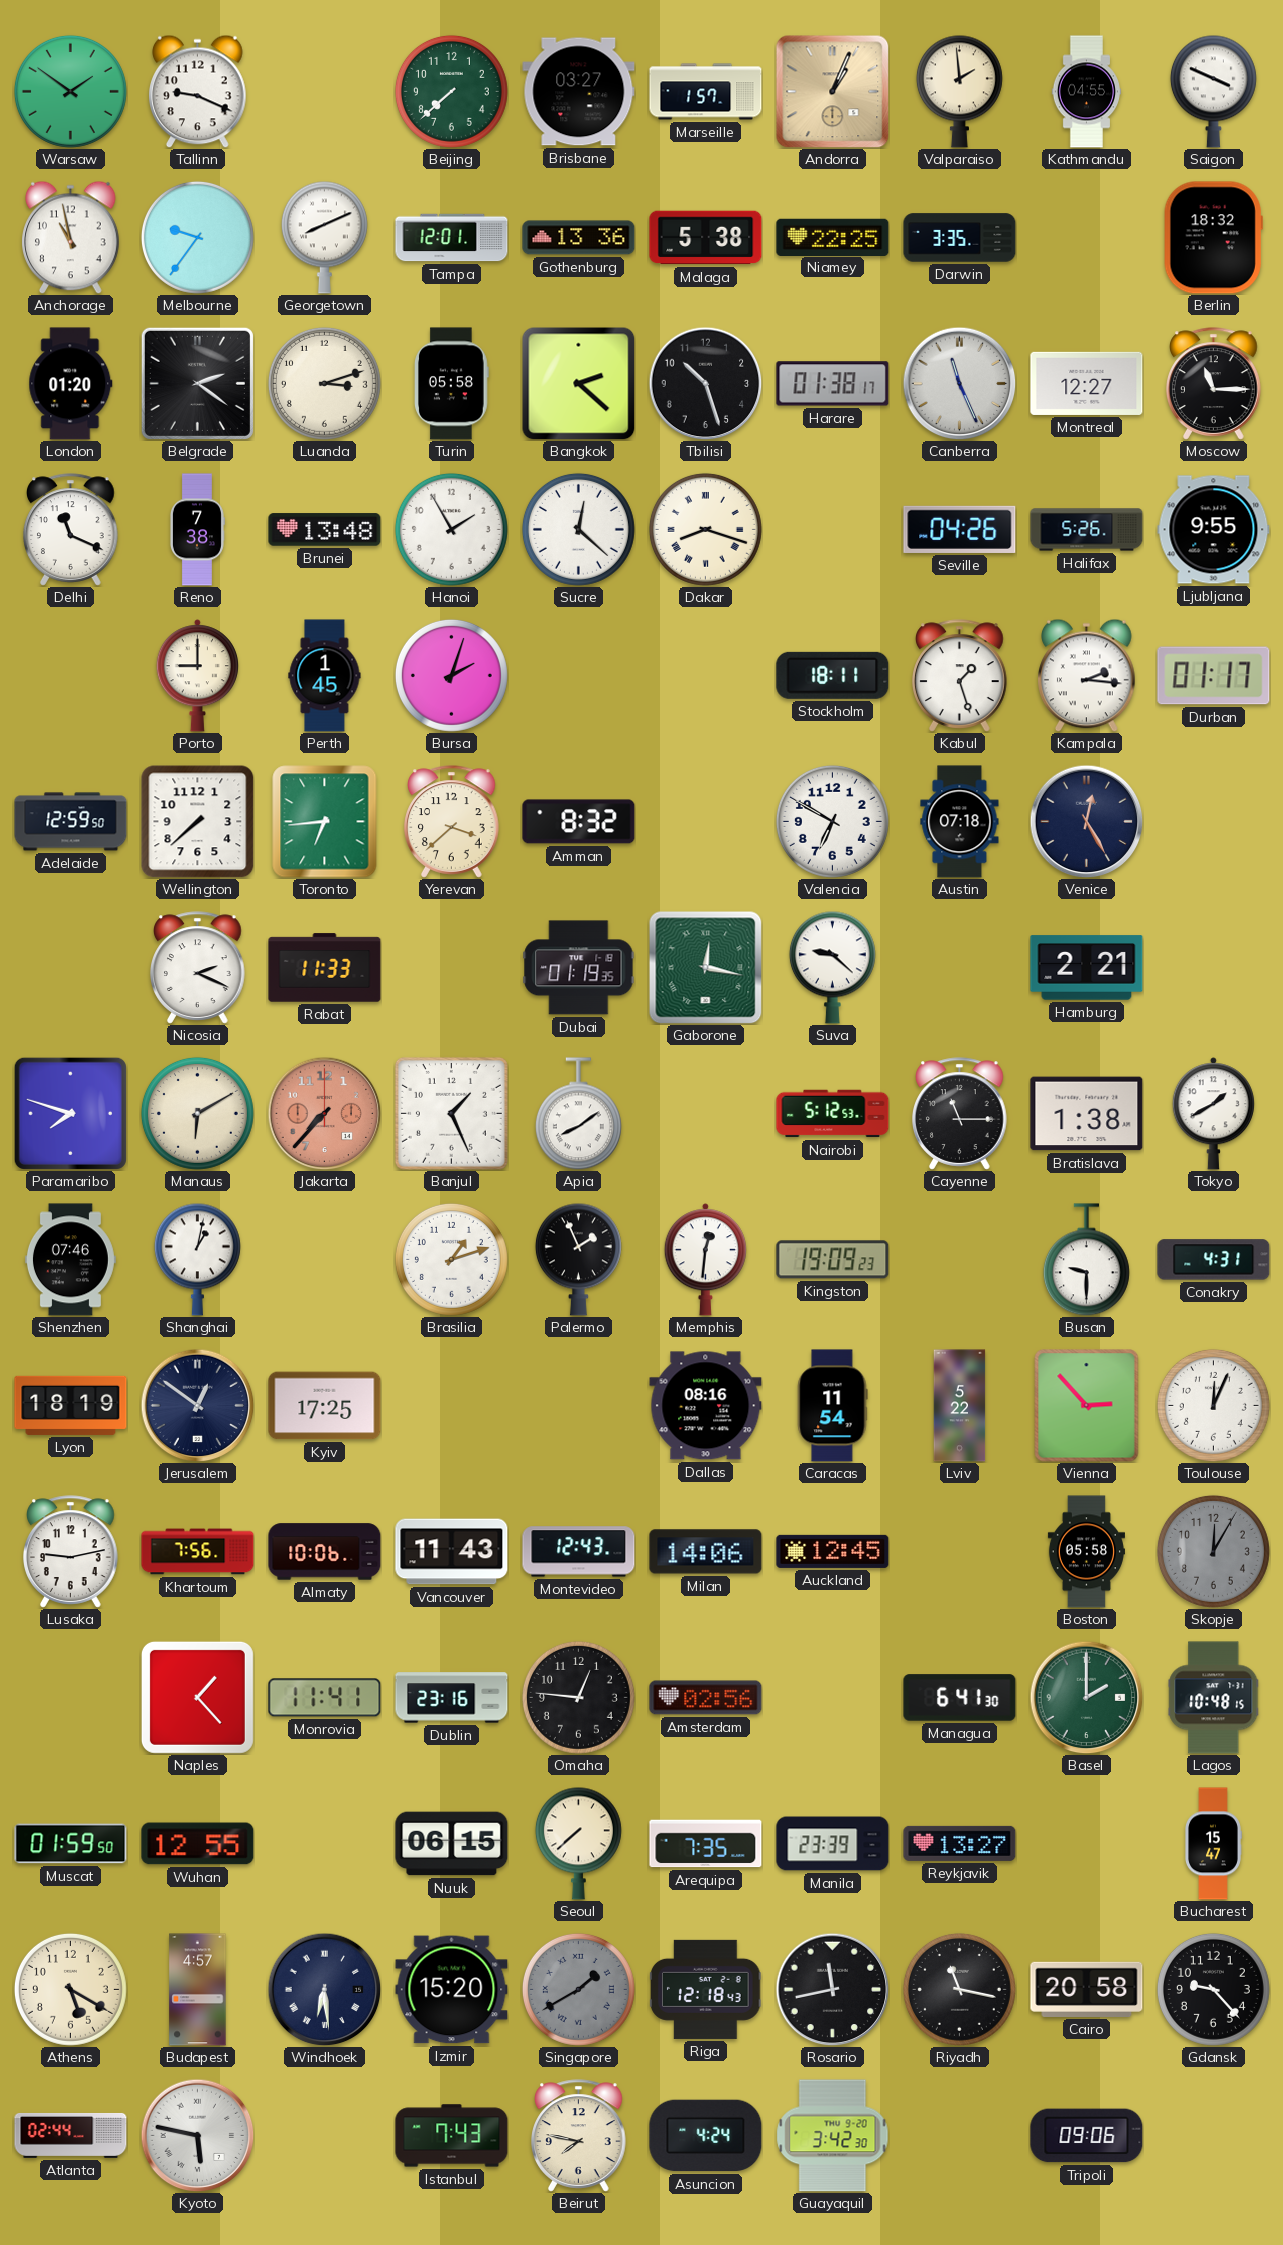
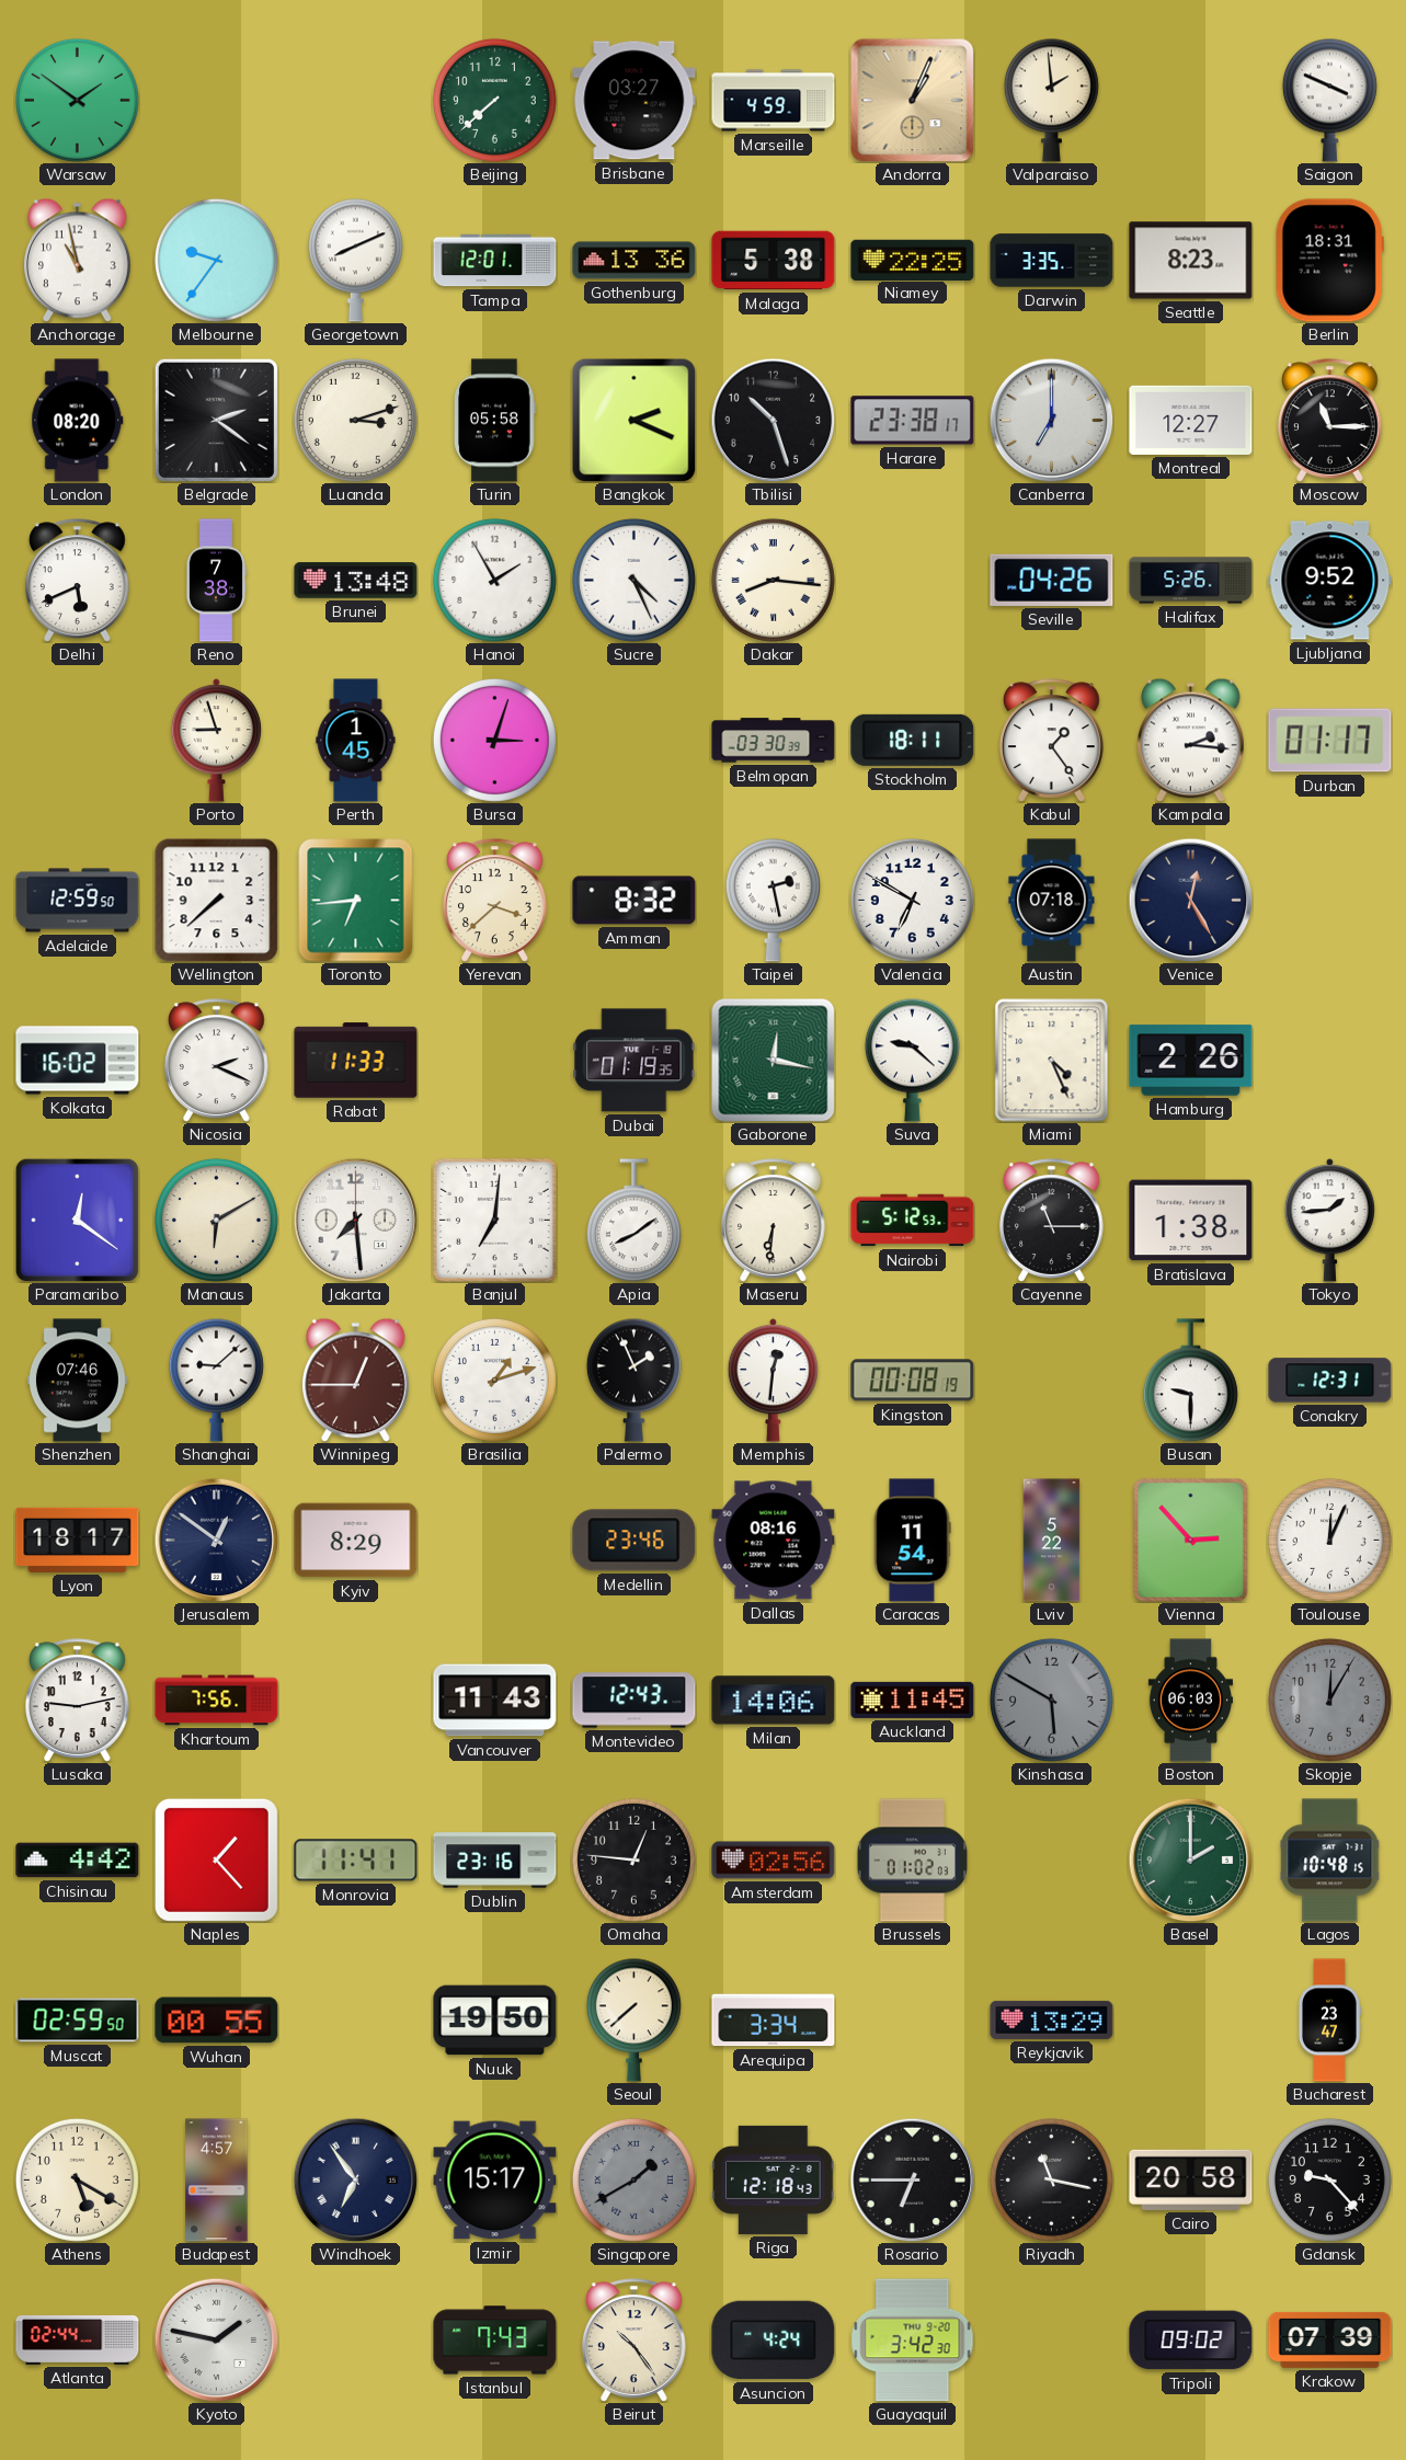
Tallinn: 9:19 -> none (198, 91)
Marseille: 1:57 -> 4:59 (774, 101)
Kathmandu: 04:55 -> none (1086, 92)
Seattle: none -> 8:23 (1191, 261)
Berlin: 18:32 -> 18:31 (1329, 261)
London: 01:20 -> 08:20 (78, 421)
Bangkok: 2:22 -> 2:19 (633, 420)
Harare: 01:38 -> 23:38 (913, 421)
Canberra: 11:26 -> 7:00 (1051, 420)
Delhi: 11:19 -> 5:41 (78, 581)
Sucre: 12:22 -> 4:26 (633, 580)
Dakar: 8:18 -> 8:16 (773, 580)
Ljubljana: 9:55 -> 9:52 (1330, 581)
Porto: 9:00 -> 8:57 (216, 741)
Bursa: 2:03 -> 3:03 (494, 740)
Belmopan: none -> 03:30 (774, 741)
Kabul: 1:27 -> 1:24 (1052, 741)
Taipei: none -> 2:28 (773, 900)
Kolkata: none -> 16:02 (78, 1061)
Miami: none -> 4:26 (1052, 1061)
Hamburg: 2:21 -> 2:26 (1191, 1061)
Paramaribo: 7:48 -> 12:21 (77, 1220)
Jakarta: 7:37 -> 7:29 (355, 1220)
Jakarta dial: salmon -> white (355, 1220)
Banjul: 1:26 -> 7:01 (494, 1220)
Maseru: none -> 6:31 (774, 1221)
Tokyo: 1:40 -> 1:44 (1329, 1221)
Shanghai: 1:02 -> 9:08 (216, 1380)
Winnipeg: none -> 12:45 (356, 1380)
Kingston: 19:09 -> 00:08 (913, 1381)
Conakry: 4:31 -> 12:31 (1330, 1381)
Lyon: 18:19 -> 18:17 (78, 1540)
Kyiv: 17:25 -> 8:29 (356, 1541)
Medellin: none -> 23:46 (635, 1541)
Almaty: 10:06 -> none (325, 1552)
Auckland: 12:45 -> 11:45 (913, 1700)
Kinshasa: none -> 5:50 (1051, 1700)
Boston: 05:58 -> 06:03 (1190, 1701)
Chisinau: none -> 4:42 (78, 1861)
Brussels: none -> 01:02 (912, 1861)
Managua: 6:41 -> none (960, 1698)
Muscat: 01:59 -> 02:59 (78, 2021)
Wuhan: 12:55 -> 00:55 (217, 2021)
Nuuk: 06:15 -> 19:50 (495, 2021)
Arequipa: 7:35 -> 3:34 (774, 2021)
Manila: 23:39 -> none (833, 1844)
Reykjavik: 13:27 -> 13:29 (1052, 2020)
Bucharest: 15:47 -> 23:47 (1330, 2021)
Windhoek: 6:29 -> 6:54 (355, 2179)
Izmir: 15:20 -> 15:17 (495, 2181)
Rosario: 11:43 -> 6:45 (912, 2179)
Kyoto: 5:47 -> 1:47 (216, 2339)
Beirut: 7:47 -> 10:24 (635, 2341)
Tripoli: 09:06 -> 09:02 (1191, 2341)
Krakow: none -> 07:39 (1330, 2339)
